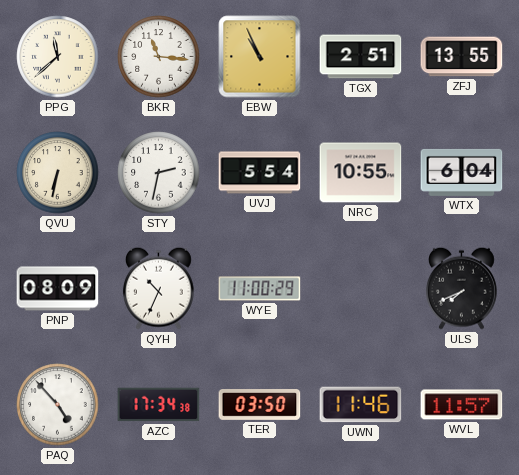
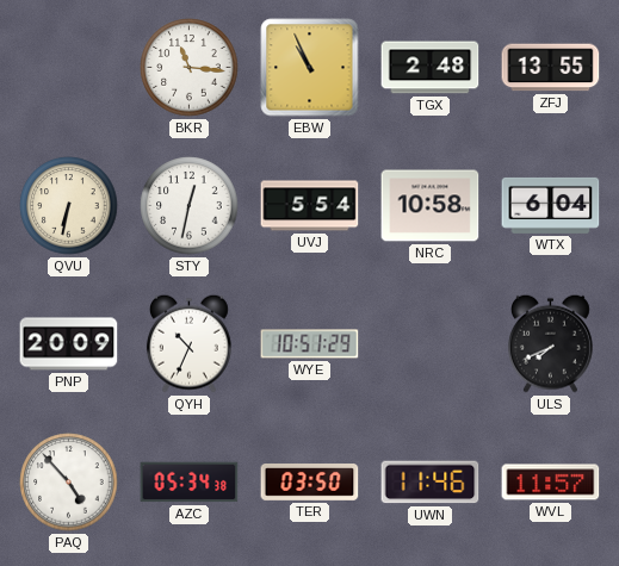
PPG: 11:38 -> none (58, 57)
TGX: 2:51 -> 2:48 (431, 68)
STY: 2:32 -> 12:32 (190, 206)
NRC: 10:55 -> 10:58 (431, 206)
PNP: 08:09 -> 20:09 (69, 344)
WYE: 11:00 -> 10:51 (310, 344)
AZC: 17:34 -> 05:34 (190, 483)
